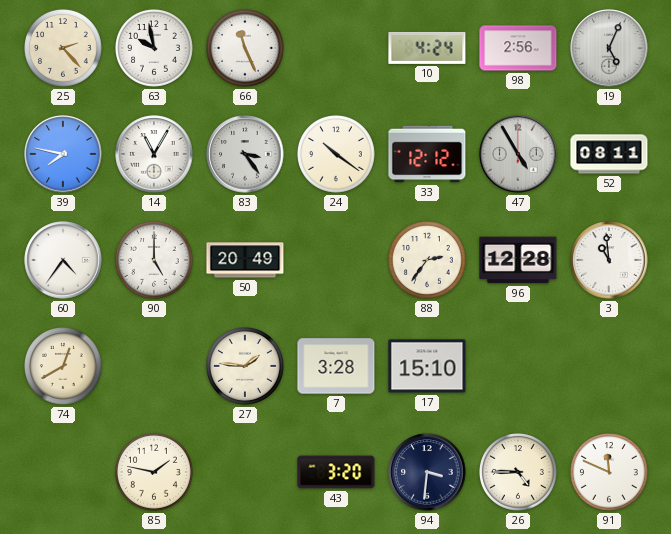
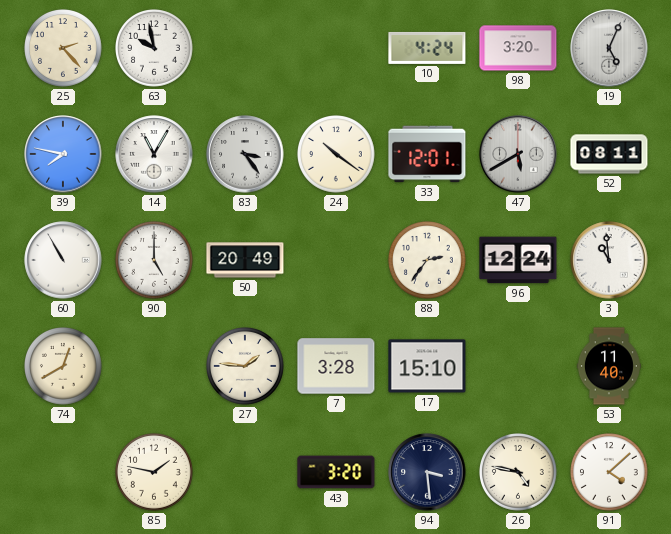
66: 11:26 -> none (246, 49)
98: 2:56 -> 3:20 (518, 48)
33: 12:12 -> 12:01 (427, 154)
47: 4:55 -> 5:40 (518, 154)
60: 4:36 -> 10:55 (63, 260)
96: 12:28 -> 12:24 (518, 260)
53: none -> 11:40 (609, 366)
94: 3:31 -> 3:29 (427, 472)
26: 4:45 -> 4:47 (519, 473)
91: 11:49 -> 4:08 (610, 473)
